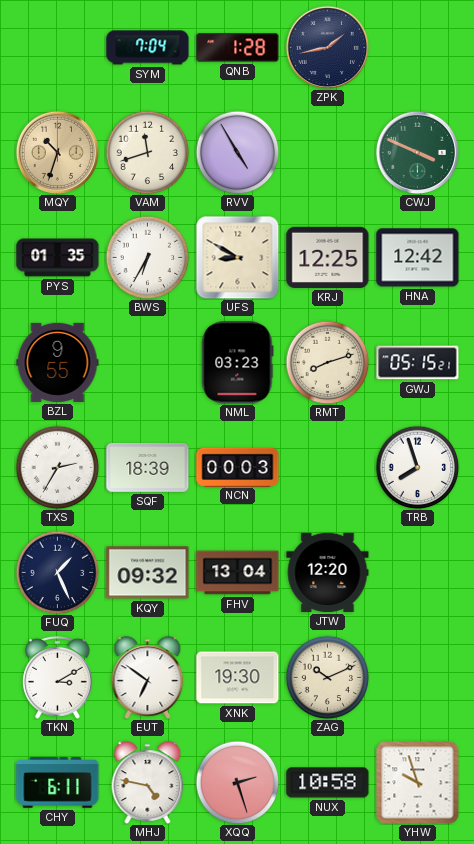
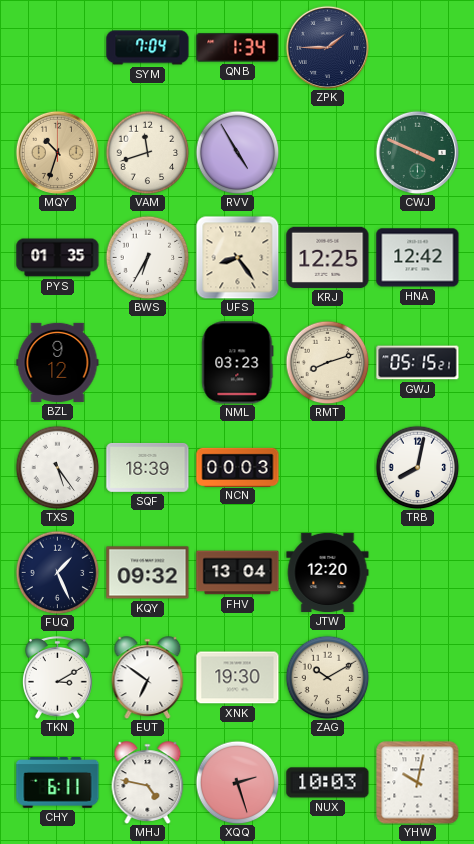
QNB: 1:28 -> 1:34 (238, 48)
ZPK: 1:43 -> 1:45 (327, 47)
UFS: 8:50 -> 8:24 (237, 257)
BZL: 9:55 -> 9:12 (58, 362)
TXS: 2:35 -> 5:24 (57, 467)
TRB: 7:57 -> 8:02 (417, 467)
ZAG: 10:11 -> 10:10 (327, 677)
NUX: 10:58 -> 10:03 (328, 783)
YHW: 9:57 -> 10:02 (418, 783)
